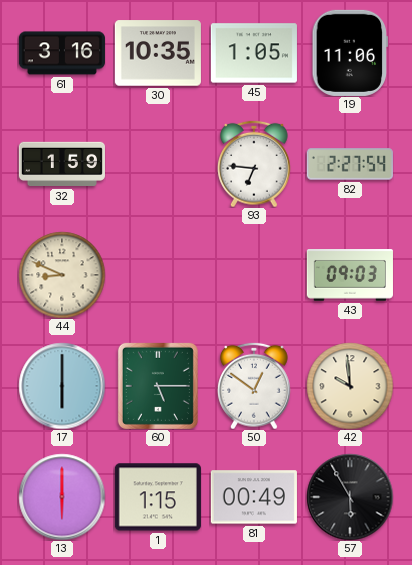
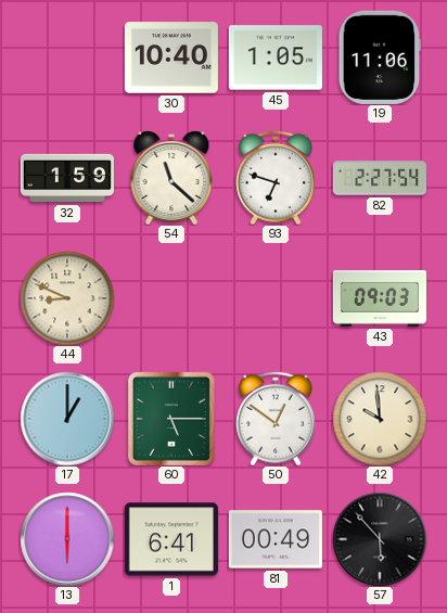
61: 3:16 -> none (62, 53)
30: 10:35 -> 10:40 (171, 58)
54: none -> 11:22 (171, 178)
93: 6:46 -> 6:48 (277, 178)
17: 6:00 -> 1:00 (67, 419)
1: 1:15 -> 6:41 (171, 539)
57: 5:55 -> 5:53 (380, 539)
